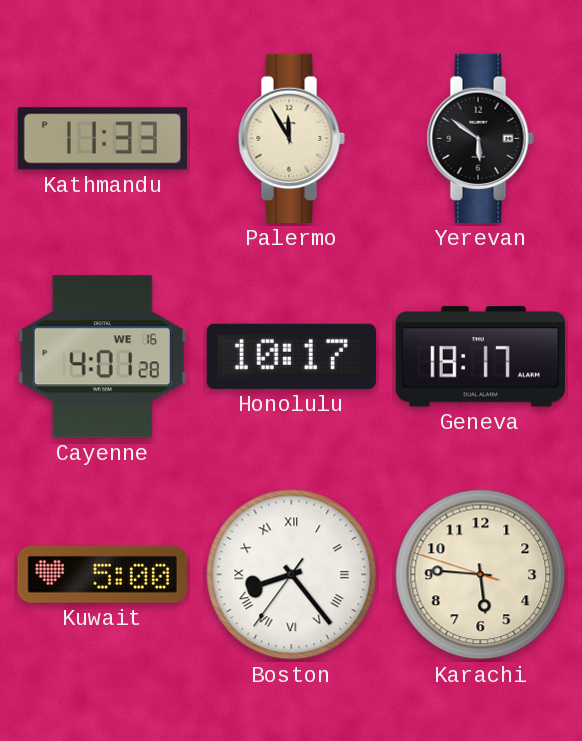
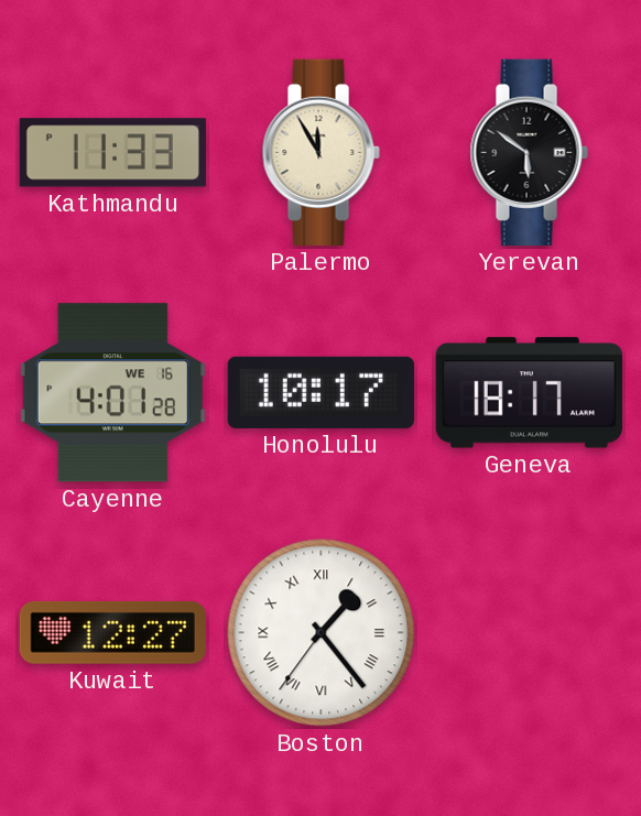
Kuwait: 5:00 -> 12:27 (112, 632)
Boston: 8:23 -> 1:23 (322, 633)
Karachi: 5:45 -> none (481, 575)
